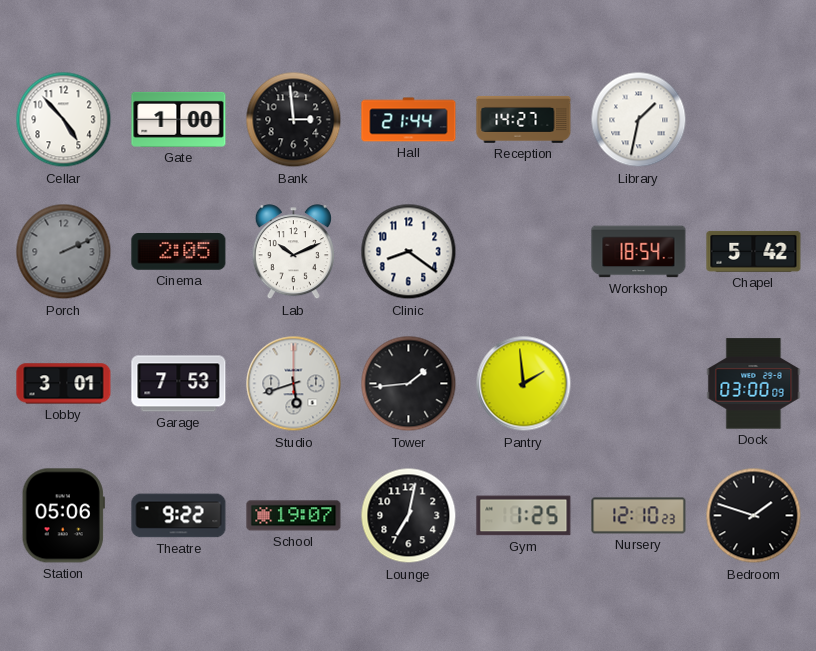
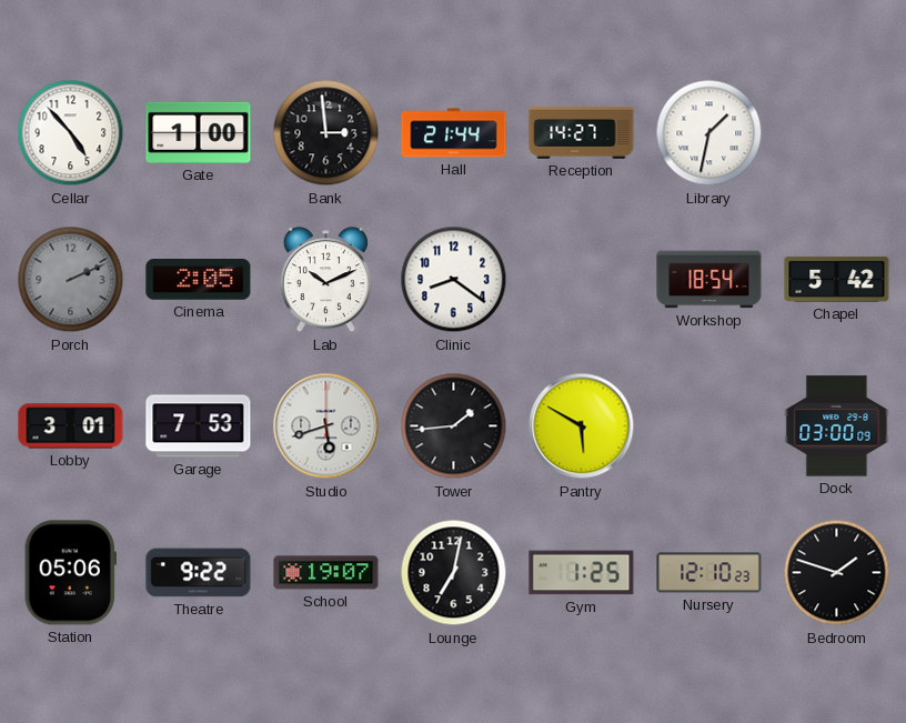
Pantry: 1:59 -> 5:50 (582, 426)
